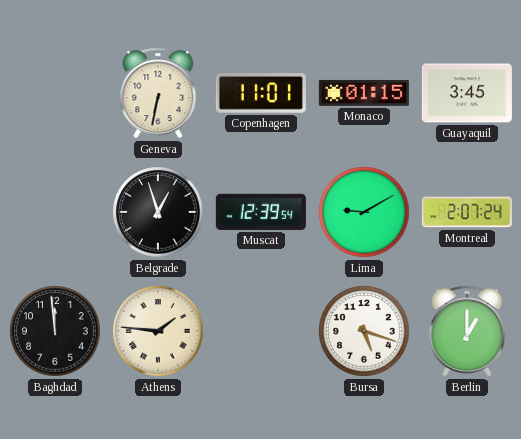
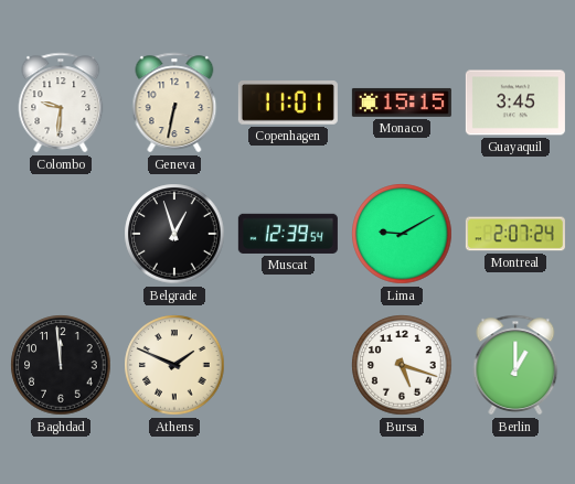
Colombo: none -> 9:31 (61, 103)
Monaco: 01:15 -> 15:15 (402, 103)
Athens: 1:46 -> 1:49 (174, 365)
